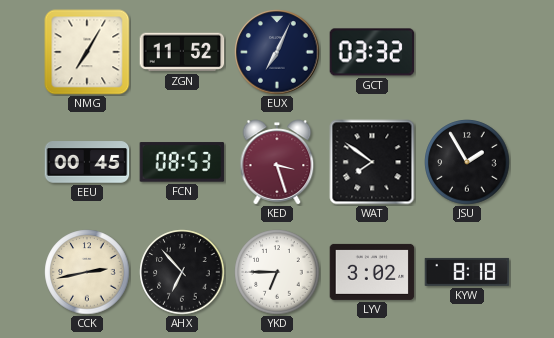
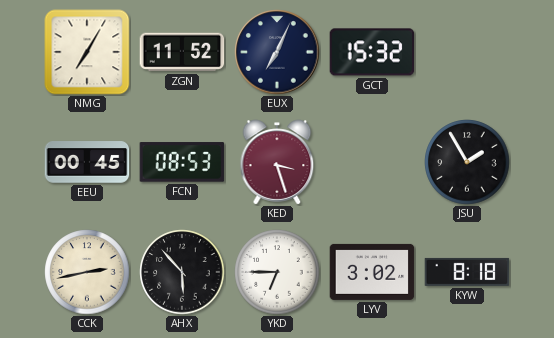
GCT: 03:32 -> 15:32 (372, 52)
WAT: 7:51 -> none (372, 162)
AHX: 6:53 -> 5:53 (182, 272)
